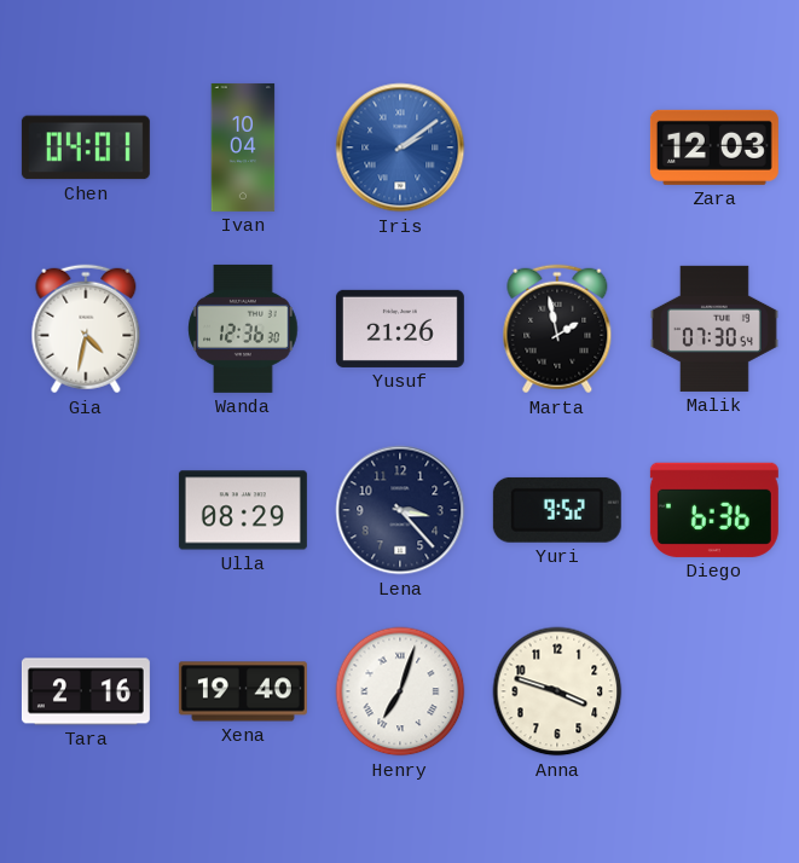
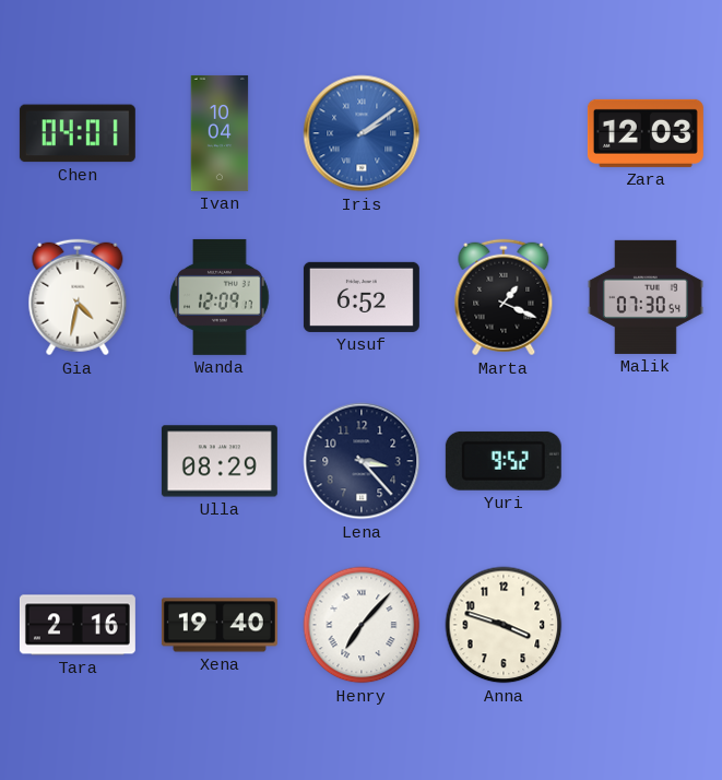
Wanda: 12:36 -> 12:09 (220, 297)
Yusuf: 21:26 -> 6:52 (362, 297)
Marta: 1:58 -> 1:19 (504, 297)
Diego: 6:36 -> none (714, 510)
Henry: 7:03 -> 7:07 (362, 625)
